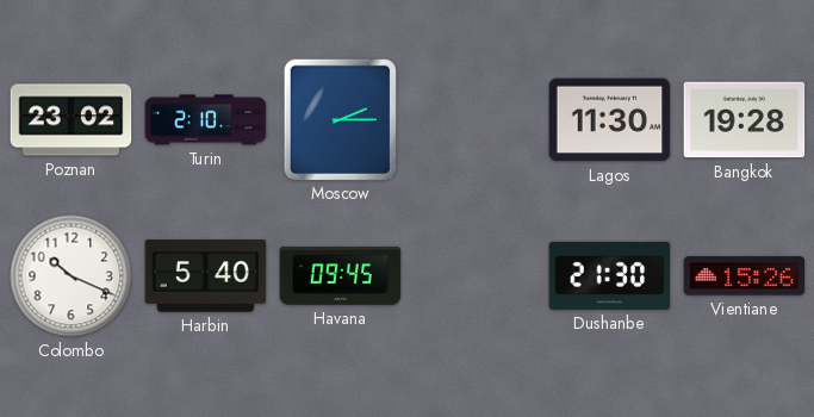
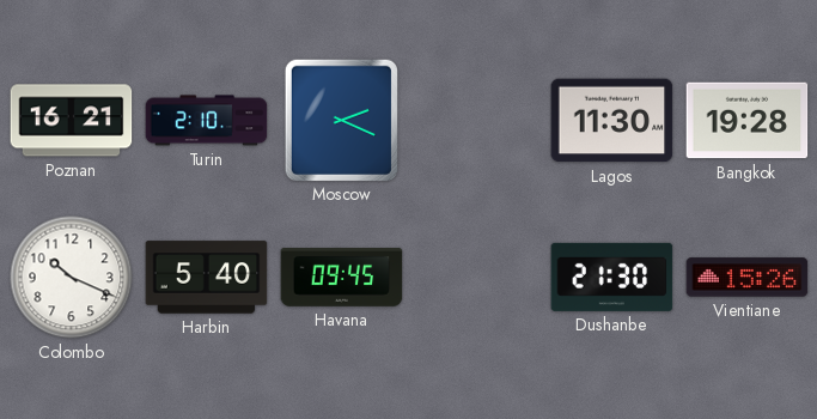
Poznan: 23:02 -> 16:21 (72, 121)
Moscow: 2:15 -> 2:19 (341, 120)
